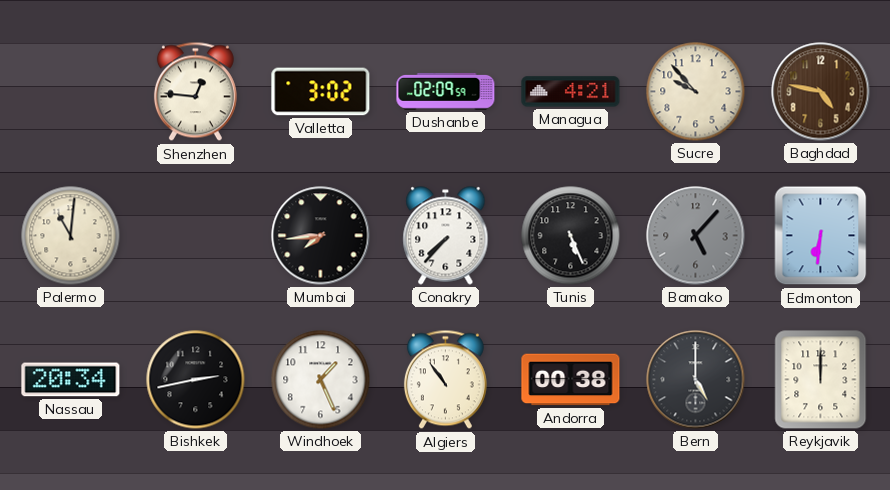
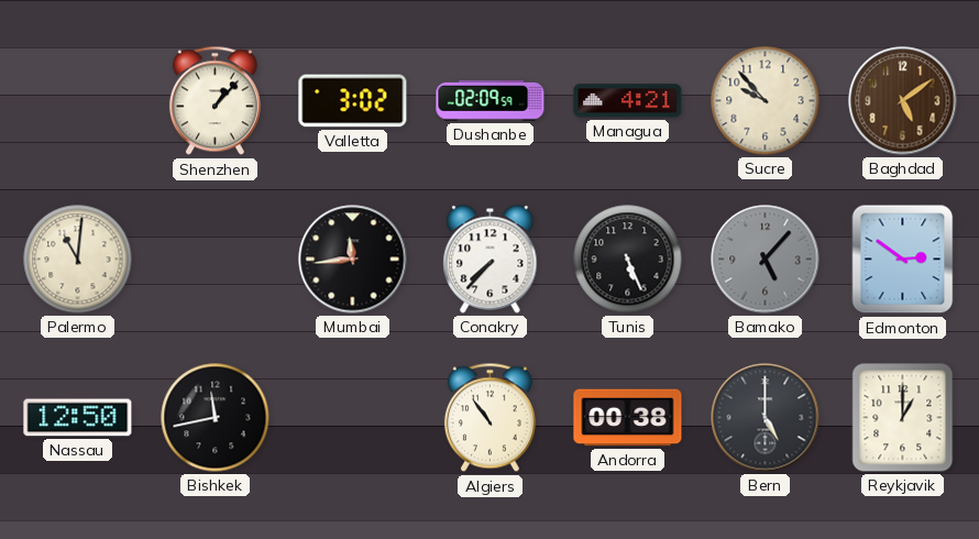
Shenzhen: 12:46 -> 1:07 (215, 101)
Baghdad: 4:47 -> 5:09 (903, 101)
Mumbai: 7:44 -> 11:44 (353, 260)
Edmonton: 6:31 -> 2:51 (903, 260)
Nassau: 20:34 -> 12:50 (78, 418)
Bishkek: 2:43 -> 11:43 (216, 418)
Windhoek: 1:26 -> none (321, 380)
Reykjavik: 12:00 -> 1:00 (903, 418)
